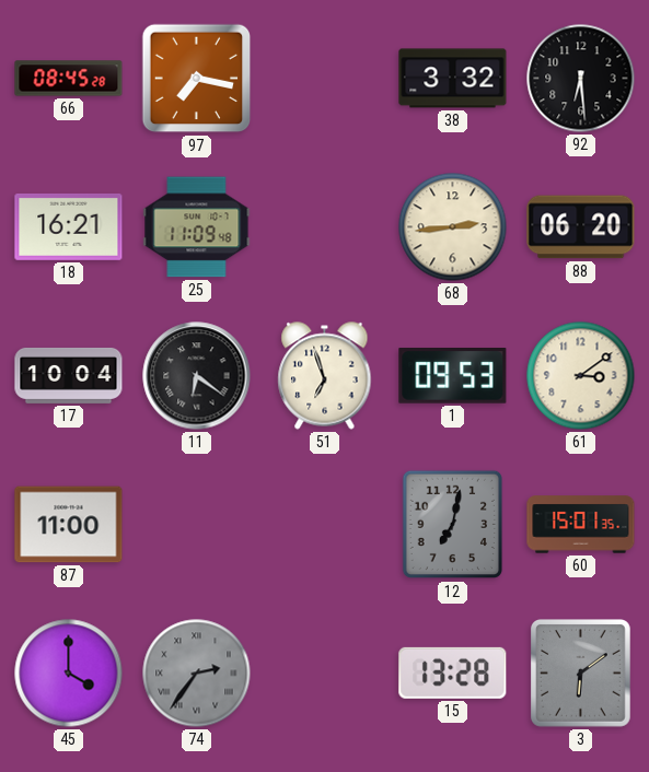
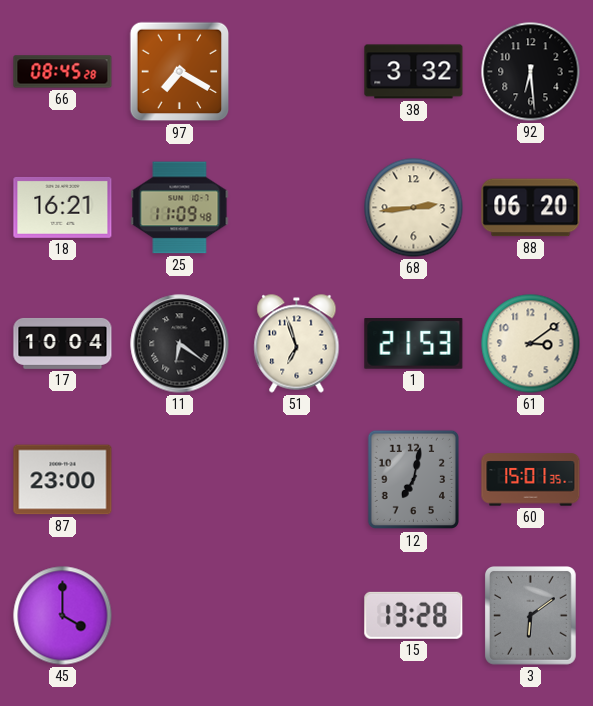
97: 7:17 -> 7:20 (180, 72)
1: 09:53 -> 21:53 (414, 344)
87: 11:00 -> 23:00 (63, 480)
74: 2:36 -> none (197, 674)
